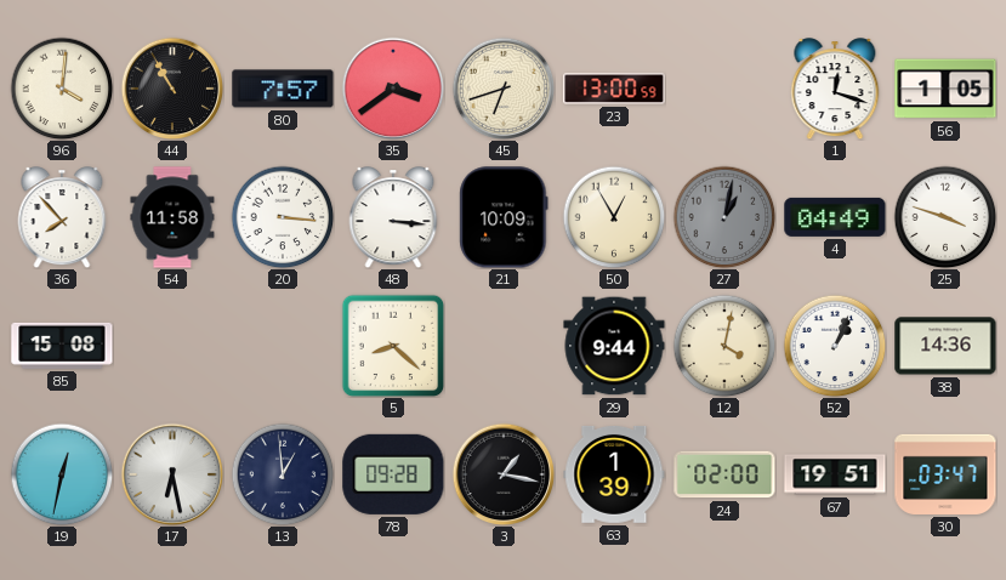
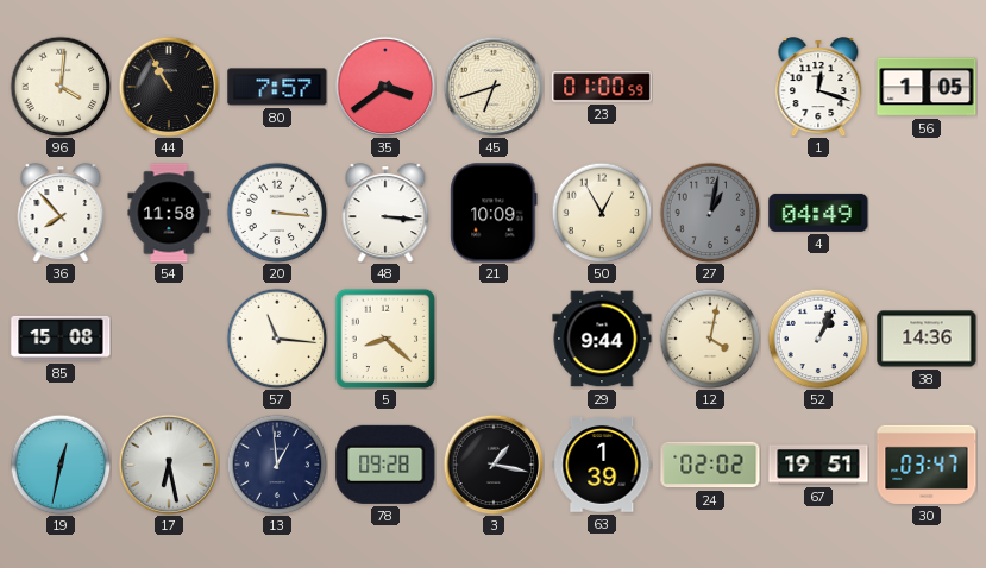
23: 13:00 -> 01:00 (602, 87)
25: 3:48 -> none (945, 217)
57: none -> 11:16 (277, 339)
24: 02:00 -> 02:02 (710, 465)
